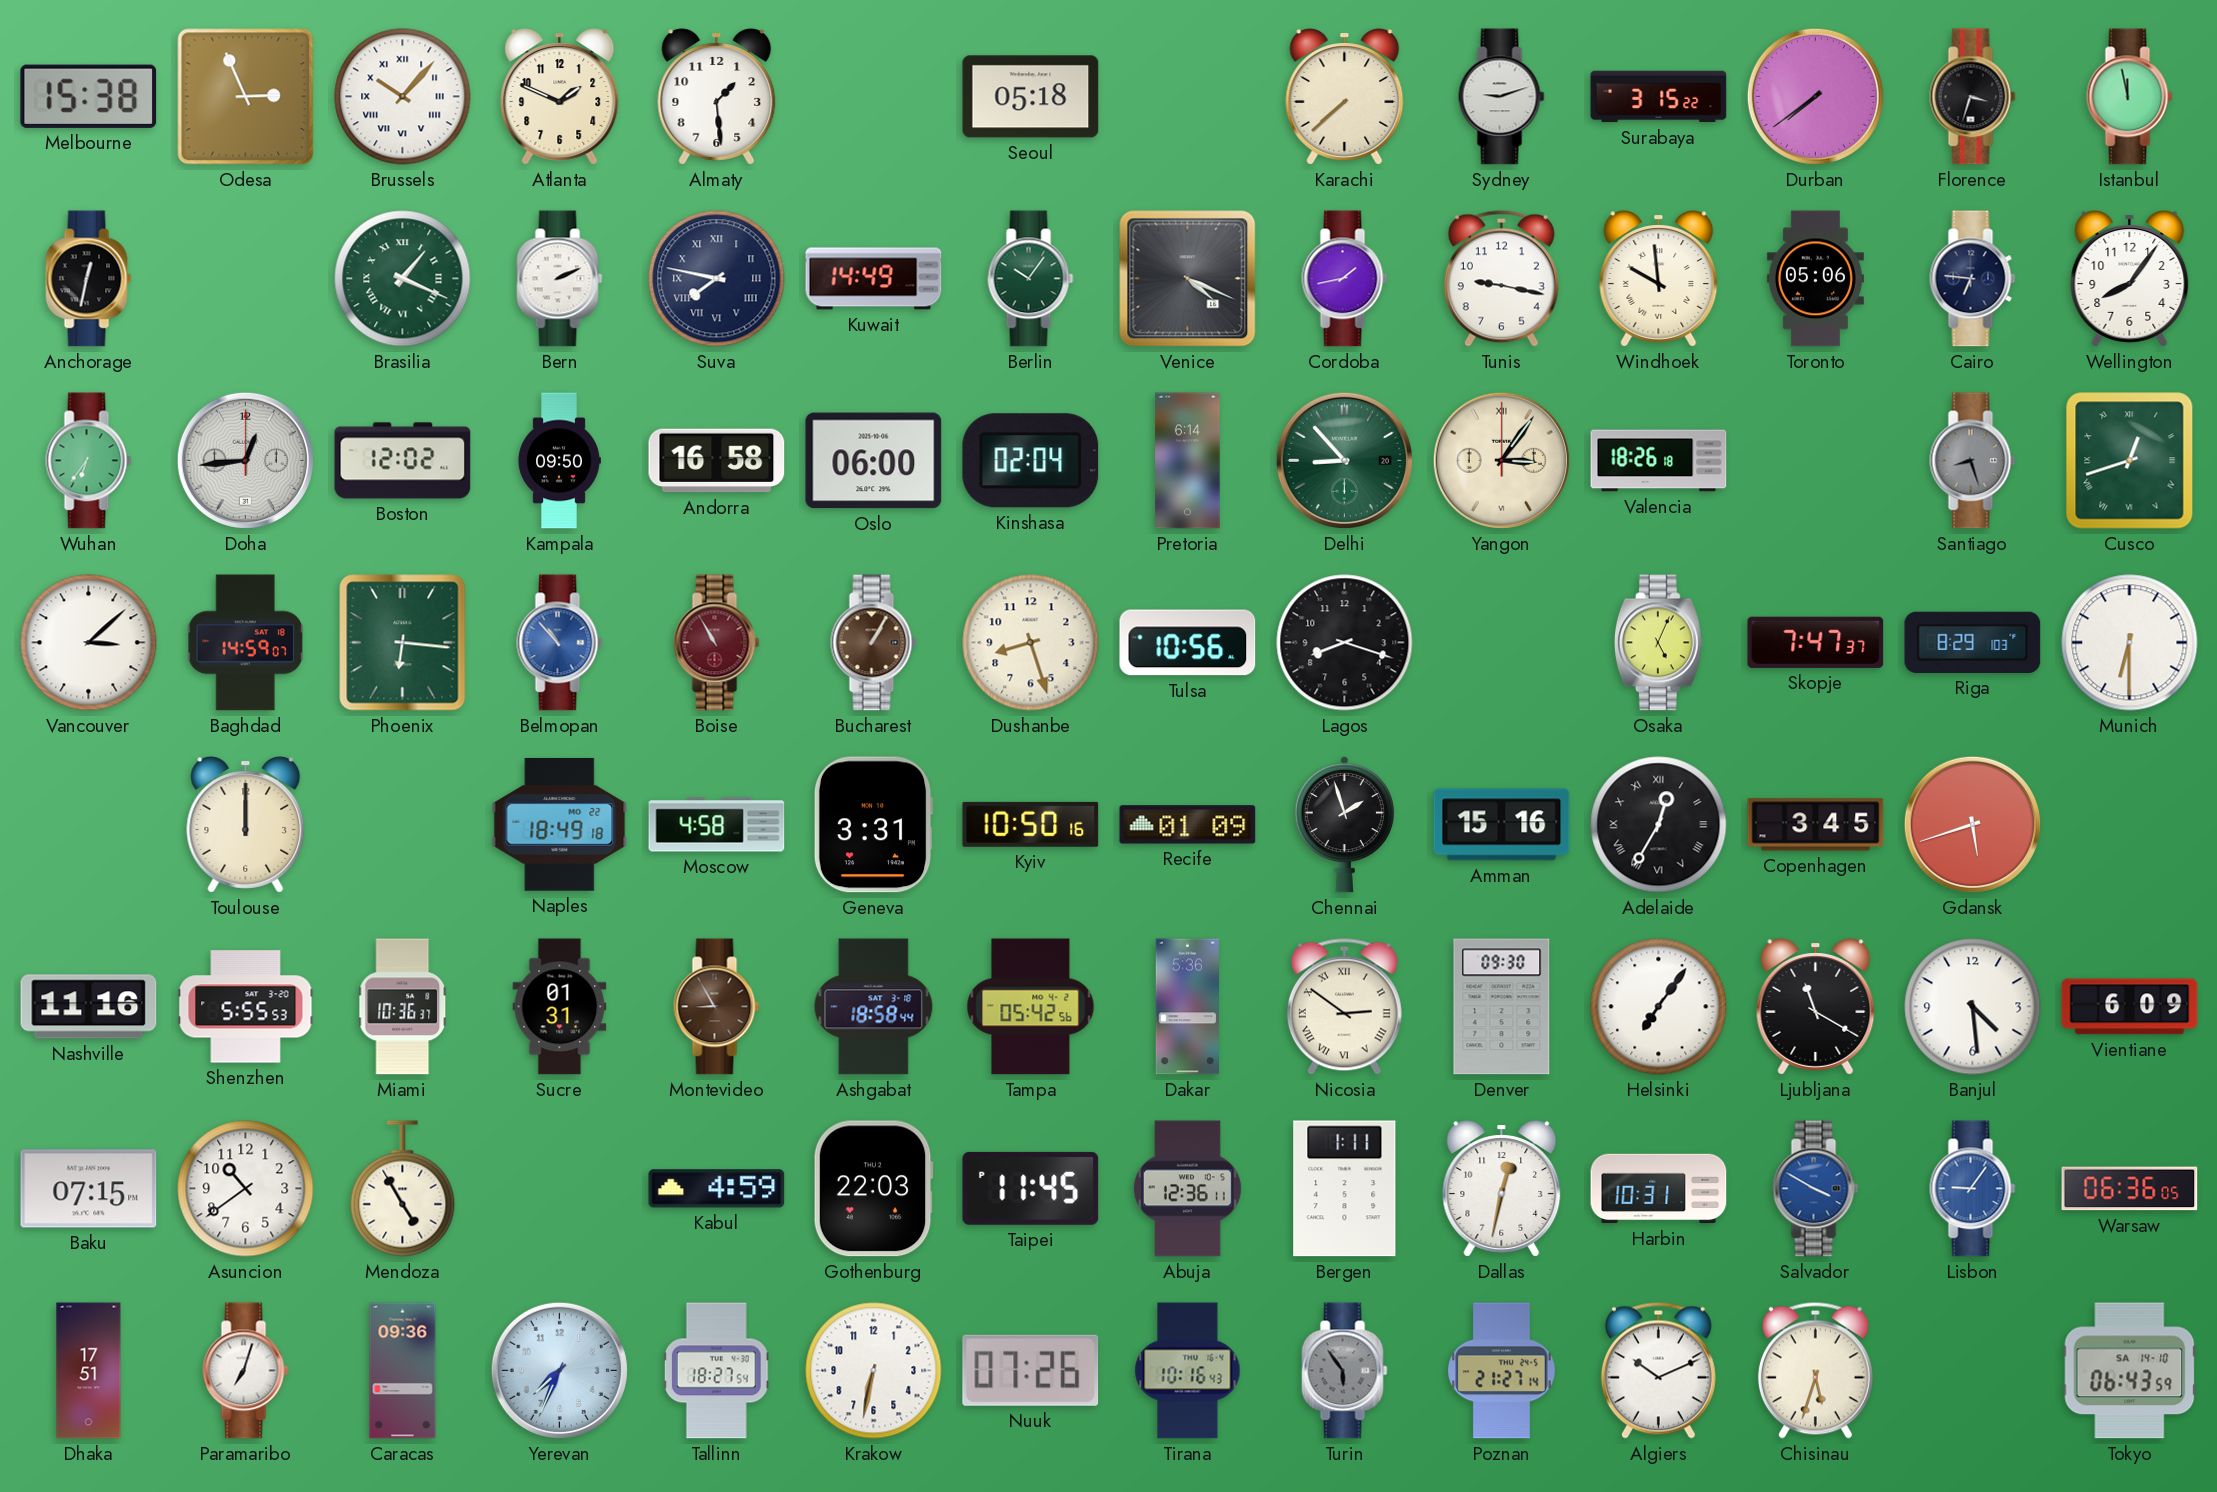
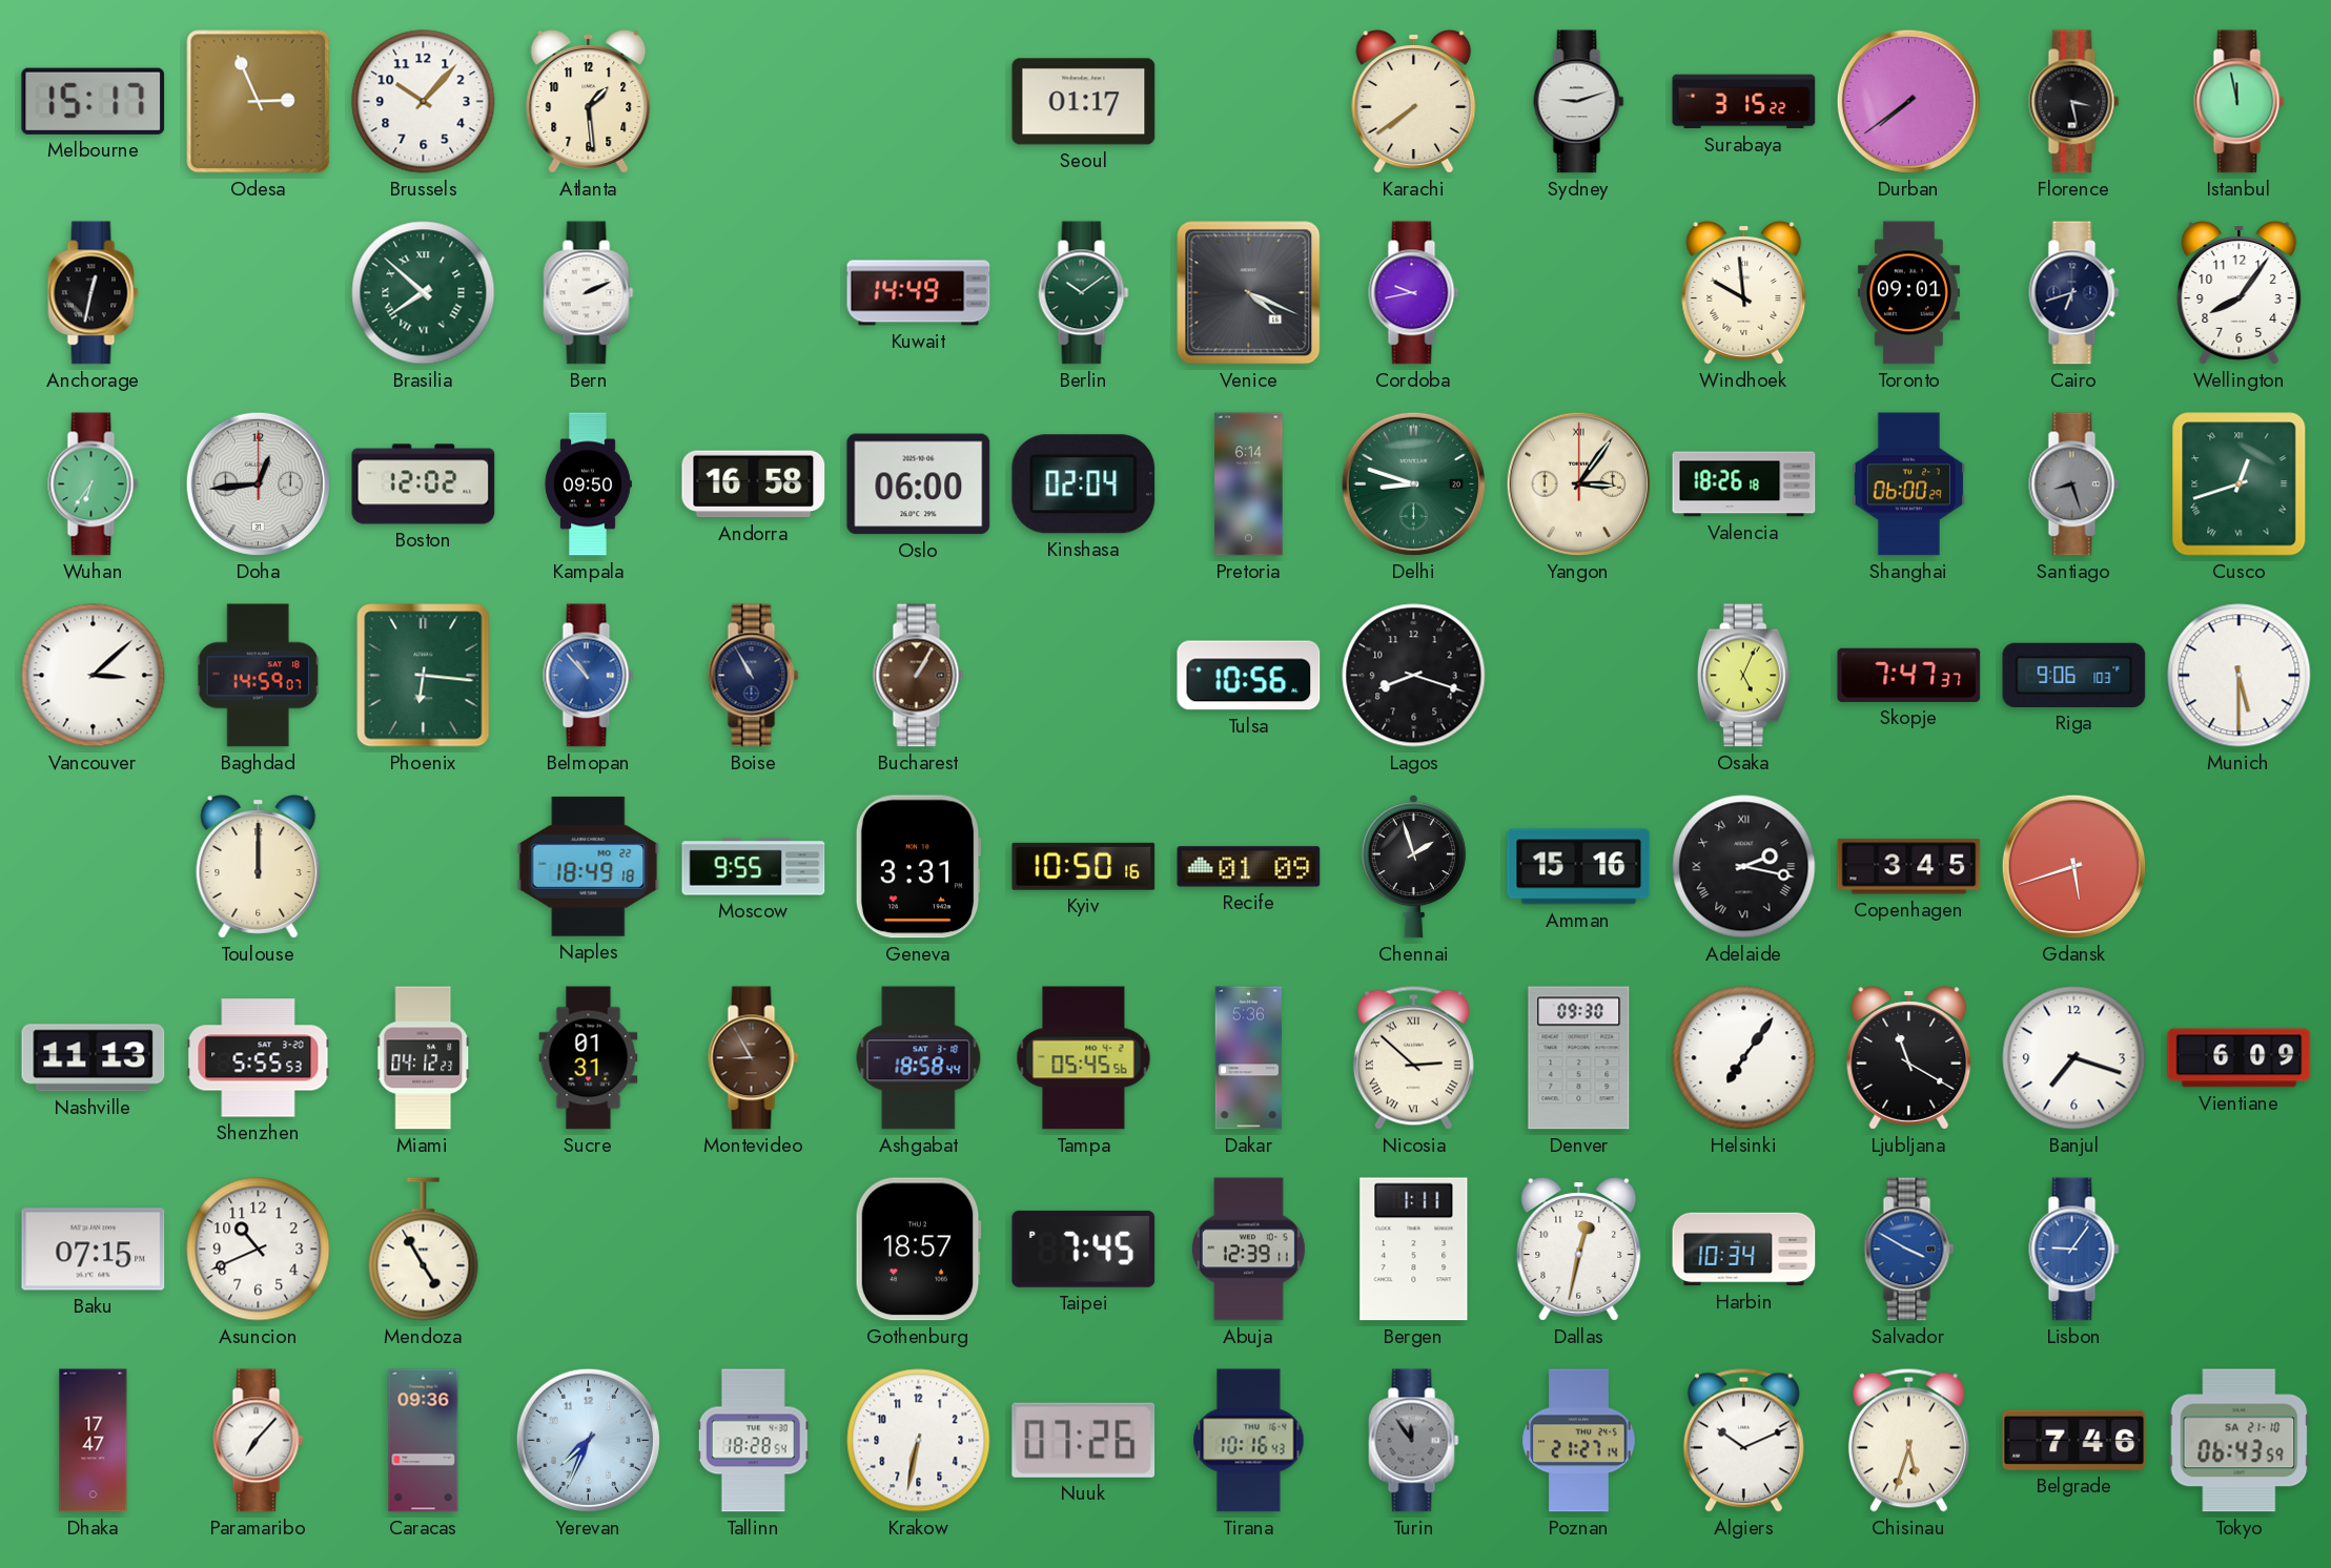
Melbourne: 15:38 -> 15:17 (94, 101)
Brussels numerals: Roman -> Arabic (424, 102)
Atlanta: 1:49 -> 1:29 (589, 102)
Almaty: 1:29 -> none (717, 97)
Seoul: 05:18 -> 01:17 (1084, 102)
Karachi: 7:38 -> 7:39 (1414, 102)
Florence: 3:33 -> 3:28 (2074, 102)
Brasilia: 1:19 -> 7:52 (424, 293)
Suva: 7:47 -> none (717, 279)
Berlin: 10:06 -> 10:09 (1084, 293)
Cordoba: 1:43 -> 9:43 (1414, 293)
Tunis: 9:17 -> none (1501, 278)
Toronto: 05:06 -> 09:01 (1908, 293)
Cairo: 6:46 -> 6:42 (2074, 293)
Delhi: 8:53 -> 8:48 (1413, 483)
Shanghai: none -> 06:00 (1908, 484)
Boise dial: burgundy -> navy (754, 676)
Dushanbe: 8:27 -> none (1031, 643)
Riga: 8:29 -> 9:06 (2074, 675)
Munich: 6:30 -> 5:30 (2240, 676)
Moscow: 4:58 -> 9:55 (754, 867)
Adelaide: 12:35 -> 2:17 (1744, 867)
Nashville: 11:16 -> 11:13 (94, 1058)
Miami: 10:36 -> 04:12 (424, 1058)
Tampa: 05:42 -> 05:45 (1084, 1058)
Nicosia: 2:51 -> 2:52 (1413, 1057)
Banjul: 4:29 -> 7:18 (2074, 1058)
Asuncion: 10:39 -> 10:41 (259, 1250)
Kabul: 4:59 -> none (717, 1189)
Gothenburg: 22:03 -> 18:57 (918, 1250)
Taipei: 11:45 -> 7:45 (1084, 1249)
Abuja: 12:36 -> 12:39 (1248, 1250)
Harbin: 10:31 -> 10:34 (1744, 1250)
Warsaw: 06:36 -> none (2130, 1189)
Dhaka: 17:51 -> 17:47 (94, 1441)
Paramaribo: 7:03 -> 7:07 (259, 1441)
Tallinn: 18:27 -> 18:28 (753, 1441)
Turin: 5:54 -> 11:54 (1414, 1441)
Belgrade: none -> 7:46 (2074, 1440)
Tokyo date: SA 14-10 -> SA 21-10 (2240, 1441)
